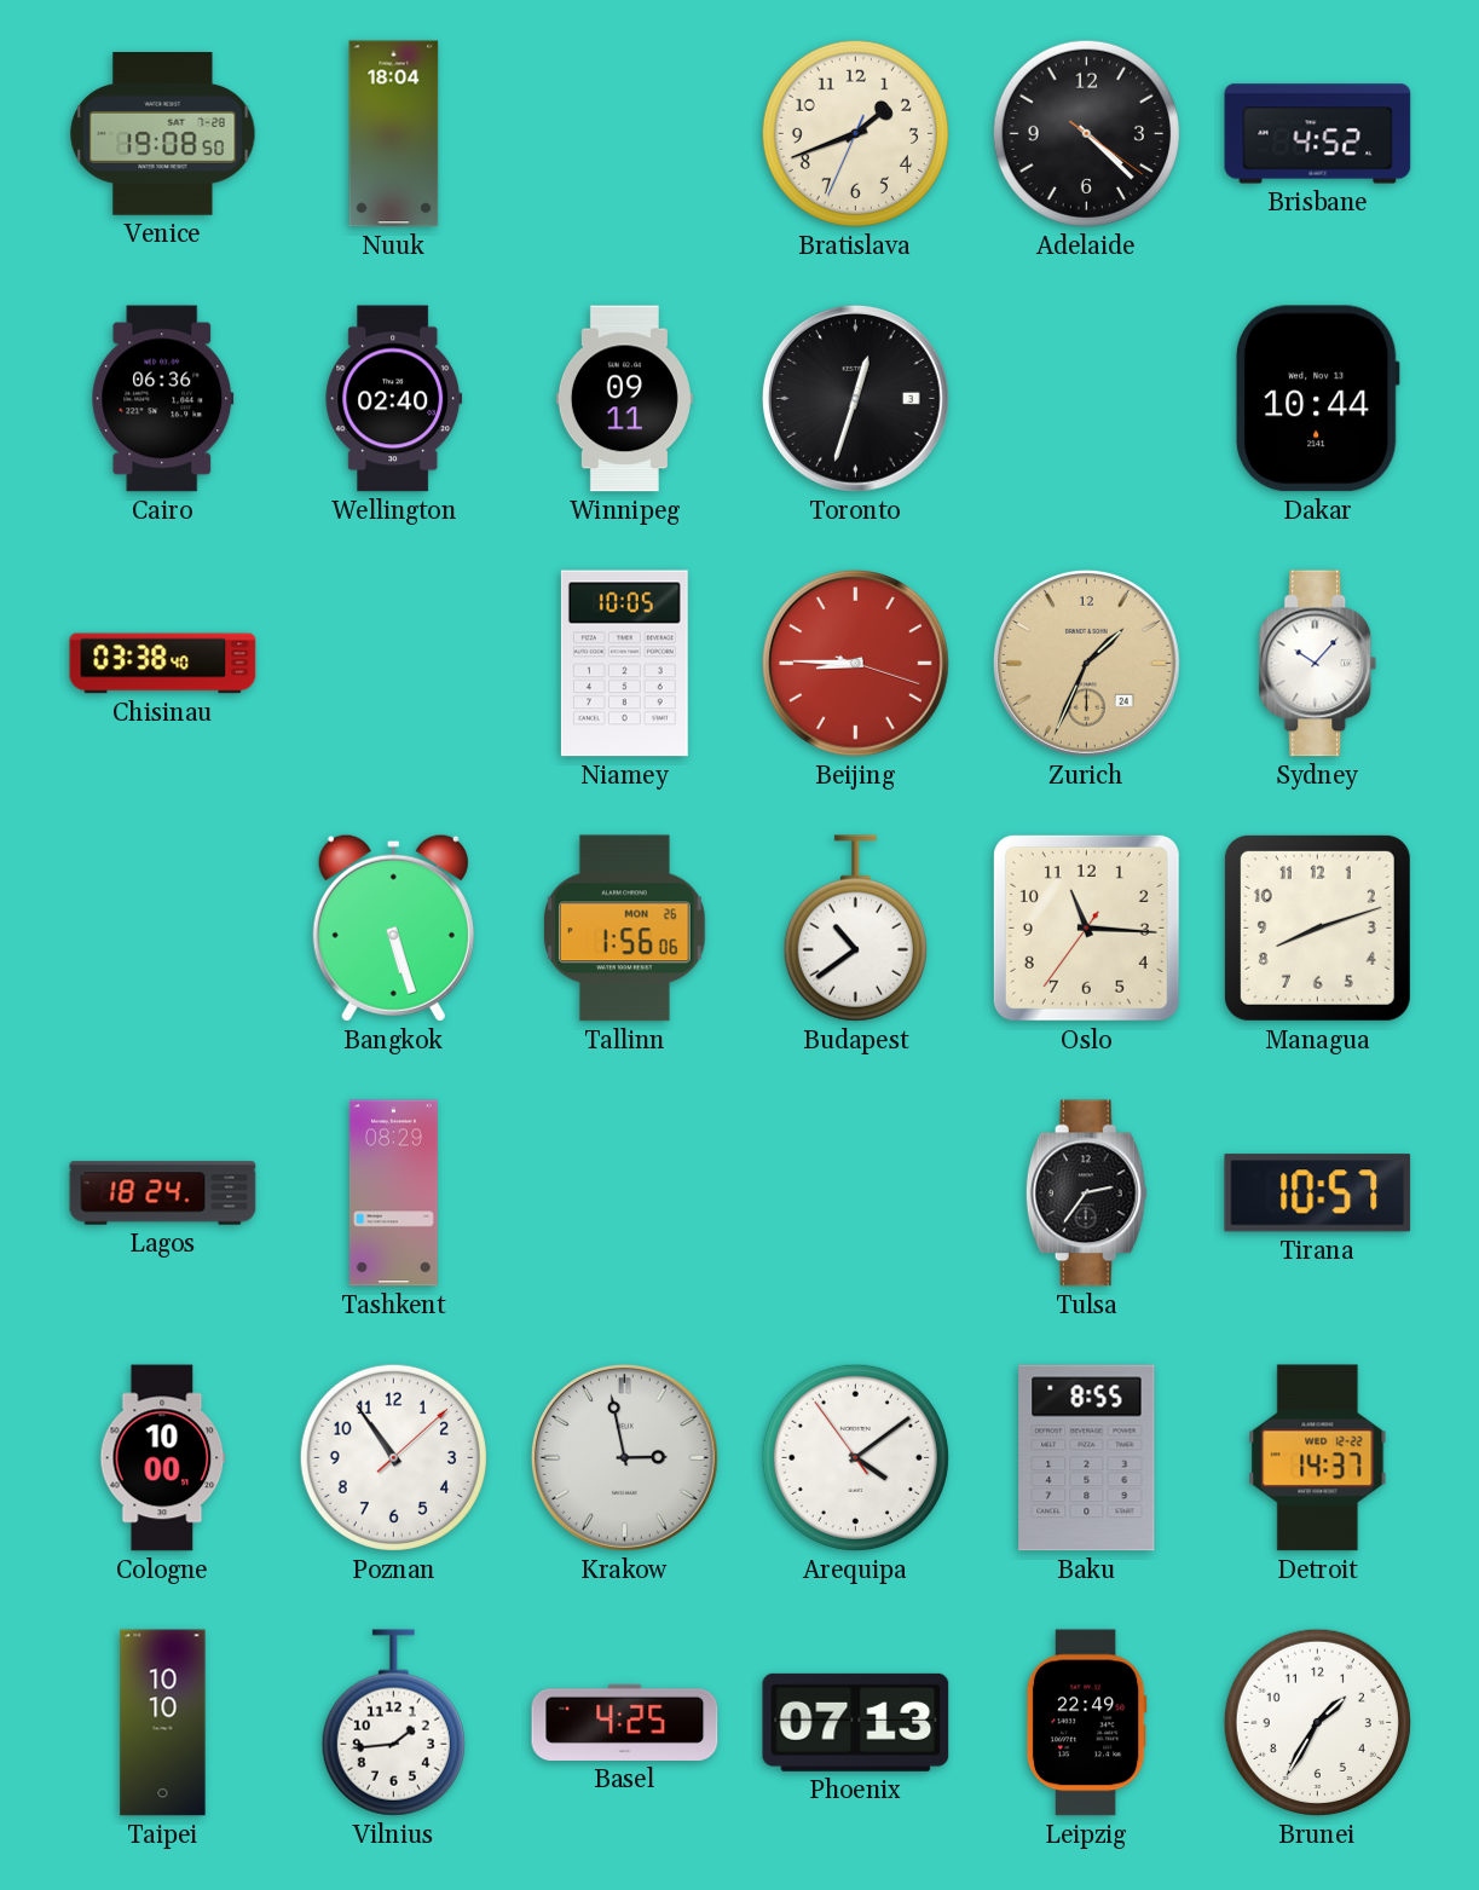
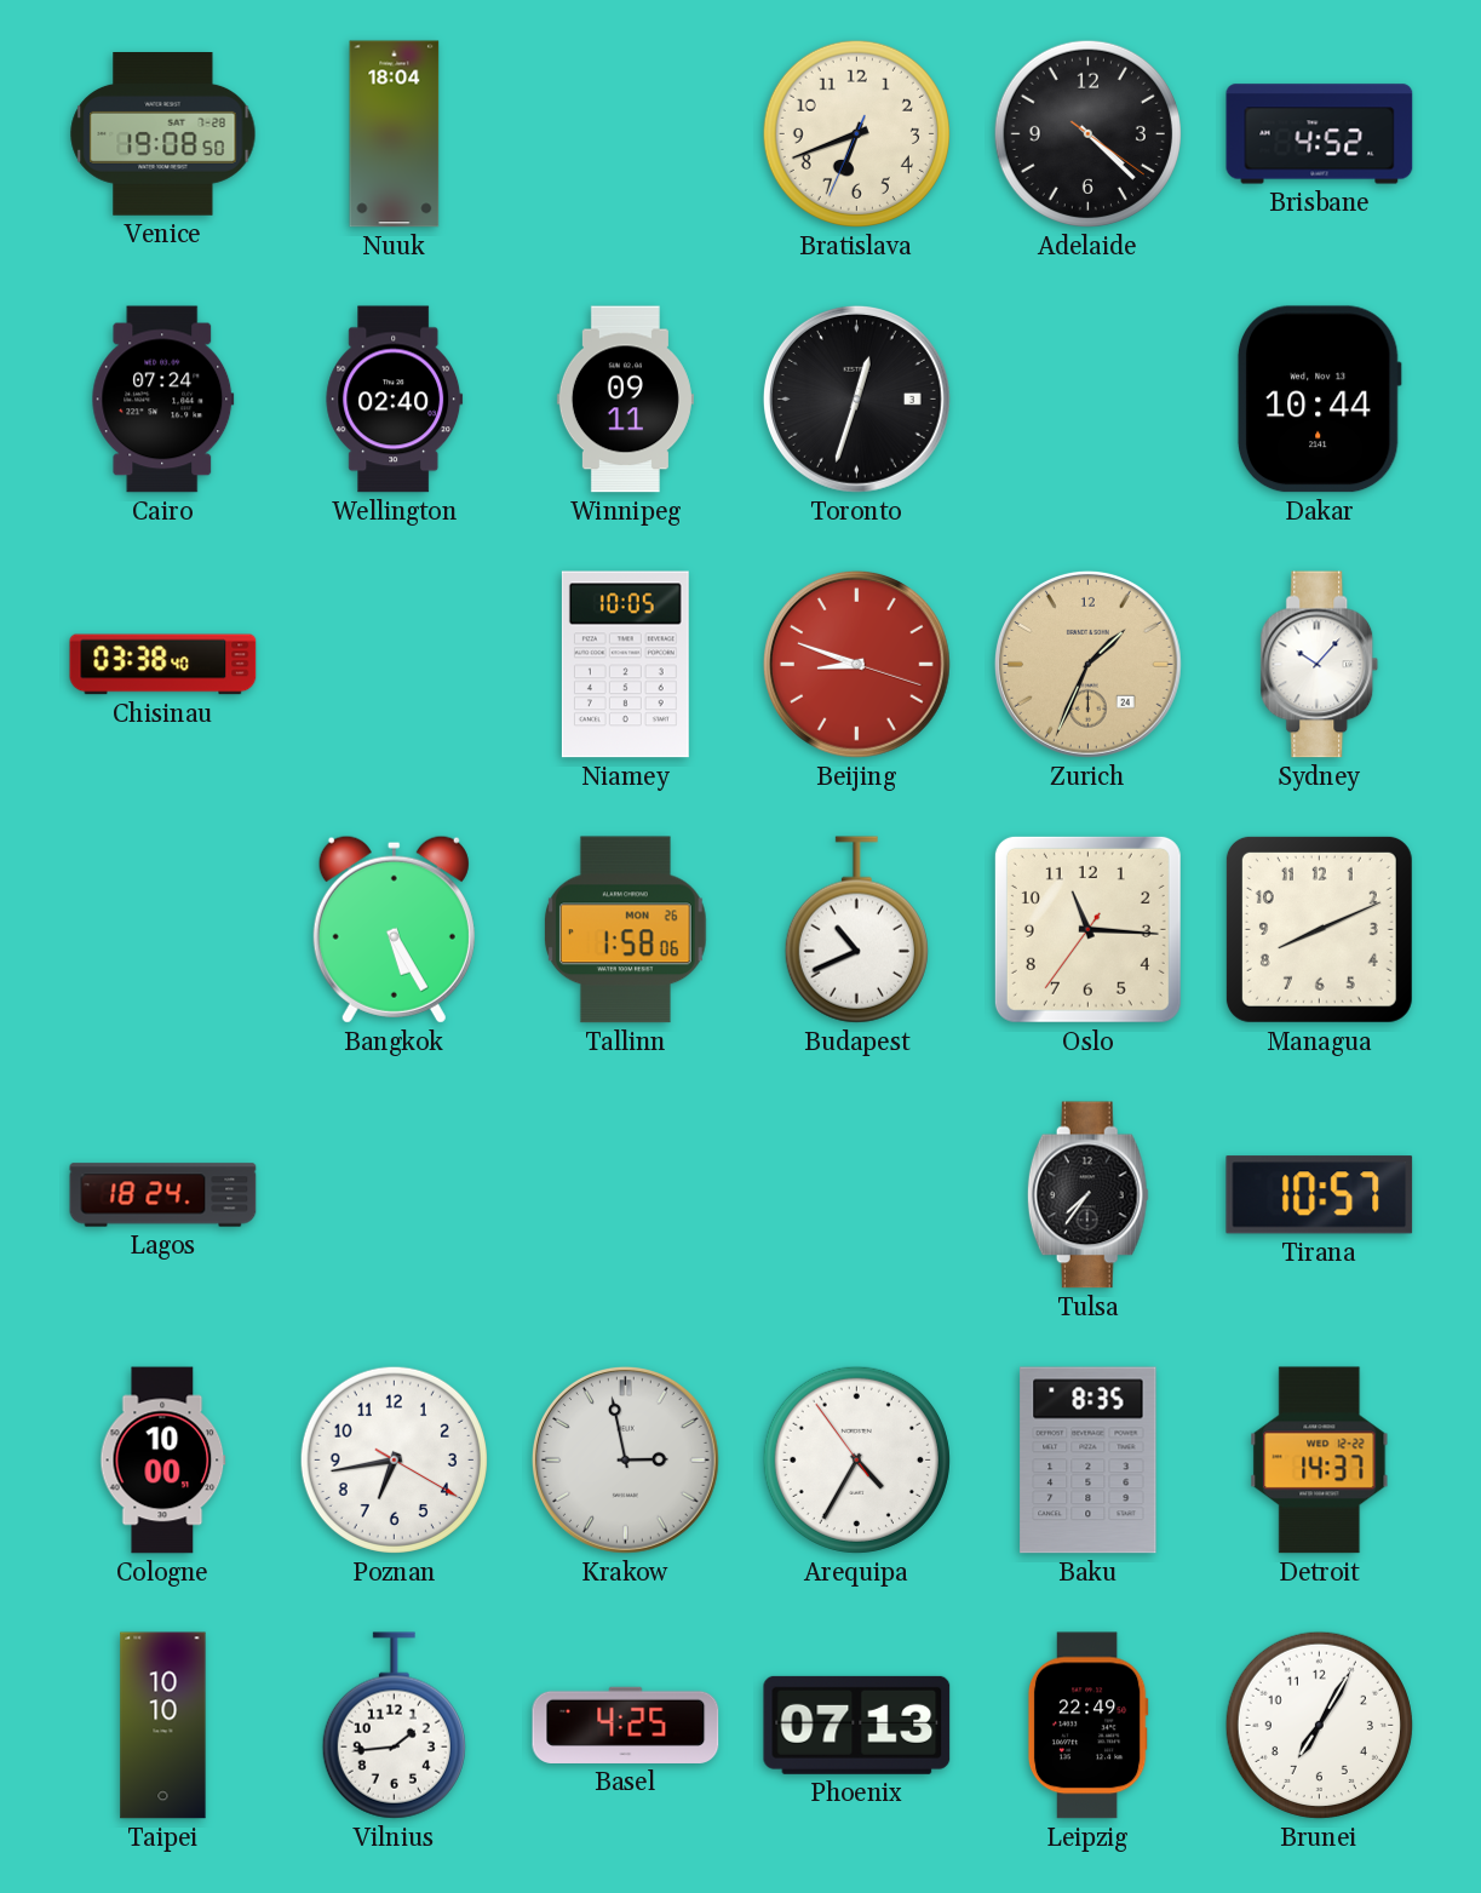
Bratislava: 1:41 -> 6:41 (856, 133)
Cairo: 06:36 -> 07:24 (163, 400)
Beijing: 8:45 -> 8:48 (856, 664)
Bangkok: 5:27 -> 5:25 (394, 929)
Tallinn: 1:56 -> 1:58 (625, 930)
Budapest: 10:39 -> 10:41 (856, 930)
Managua: 8:12 -> 8:11 (1319, 929)
Tashkent: 08:29 -> none (393, 1193)
Tulsa: 2:36 -> 7:36 (1087, 1195)
Poznan: 10:54 -> 6:43 (394, 1459)
Arequipa: 4:08 -> 4:34 (856, 1459)
Baku: 8:55 -> 8:35 (1089, 1461)
Brunei: 1:35 -> 7:05 (1319, 1725)
